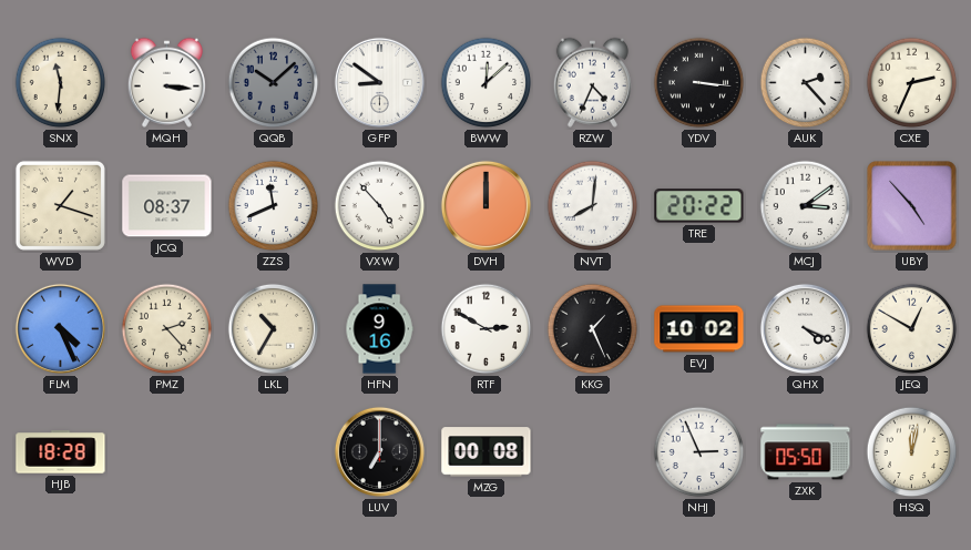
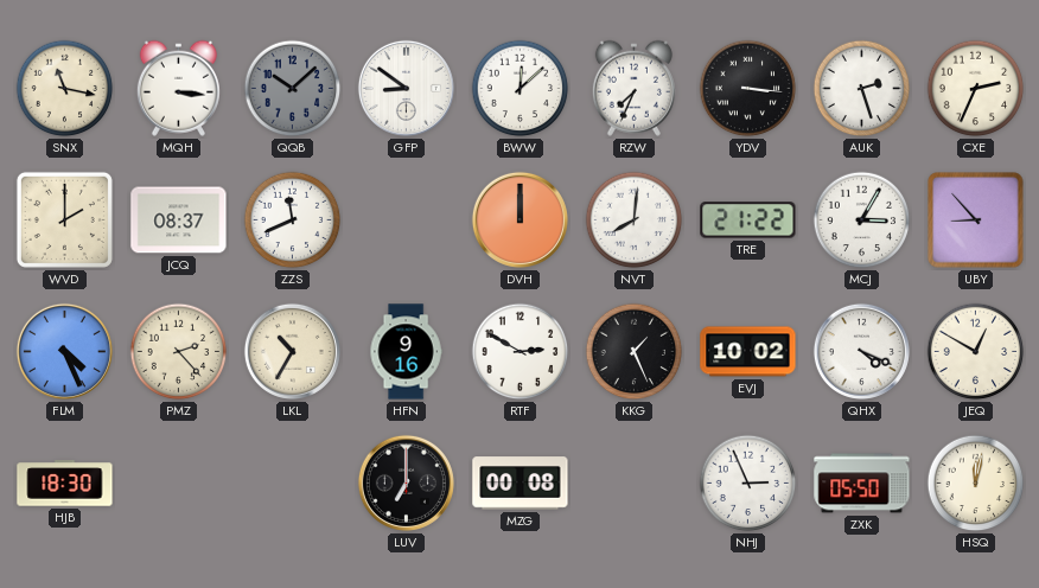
SNX: 11:31 -> 11:17 (65, 89)
RZW: 4:34 -> 7:34 (633, 88)
AUK: 2:23 -> 2:27 (862, 89)
WVD: 1:18 -> 2:00 (64, 219)
VXW: 4:53 -> none (380, 206)
TRE: 20:22 -> 21:22 (748, 220)
MCJ: 3:09 -> 3:05 (862, 220)
UBY: 4:53 -> 8:53 (976, 220)
HJB: 18:28 -> 18:30 (65, 484)
